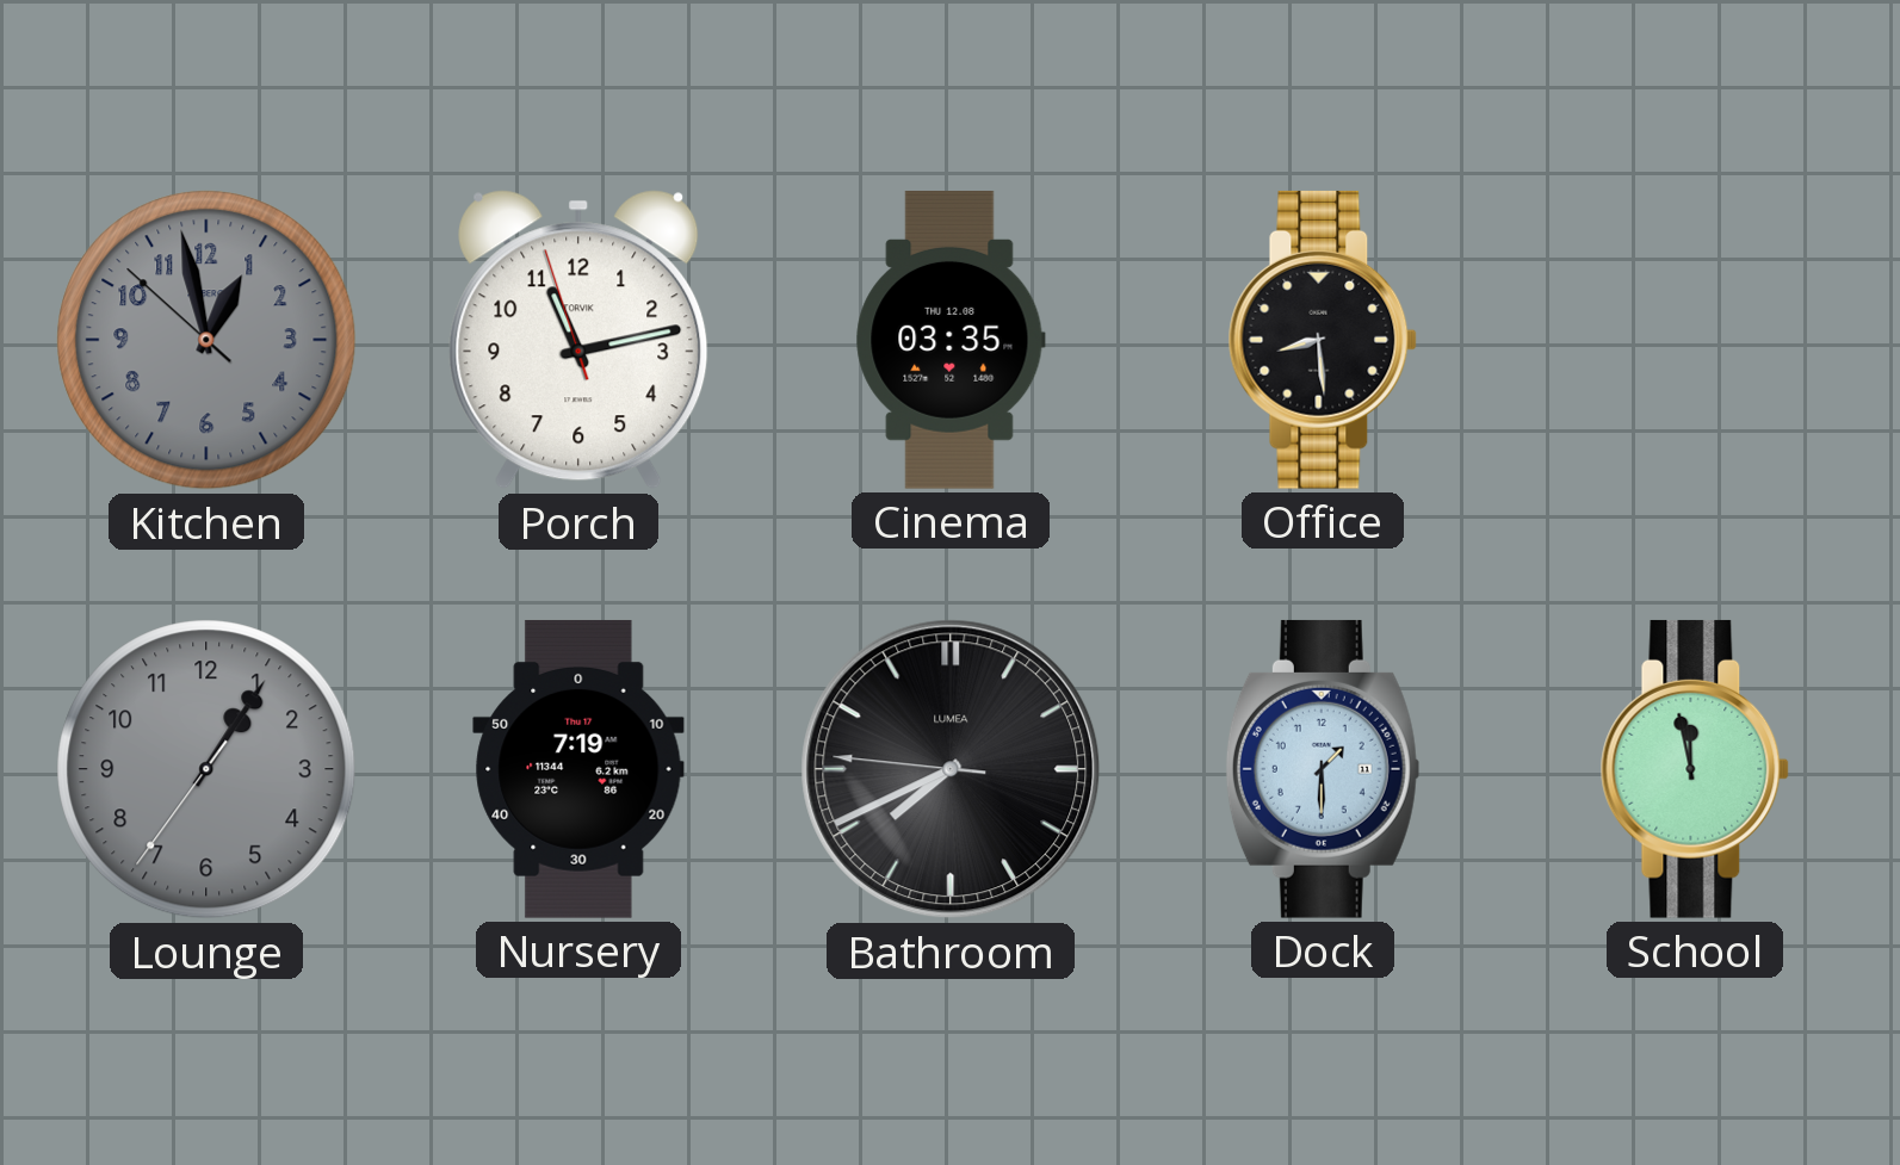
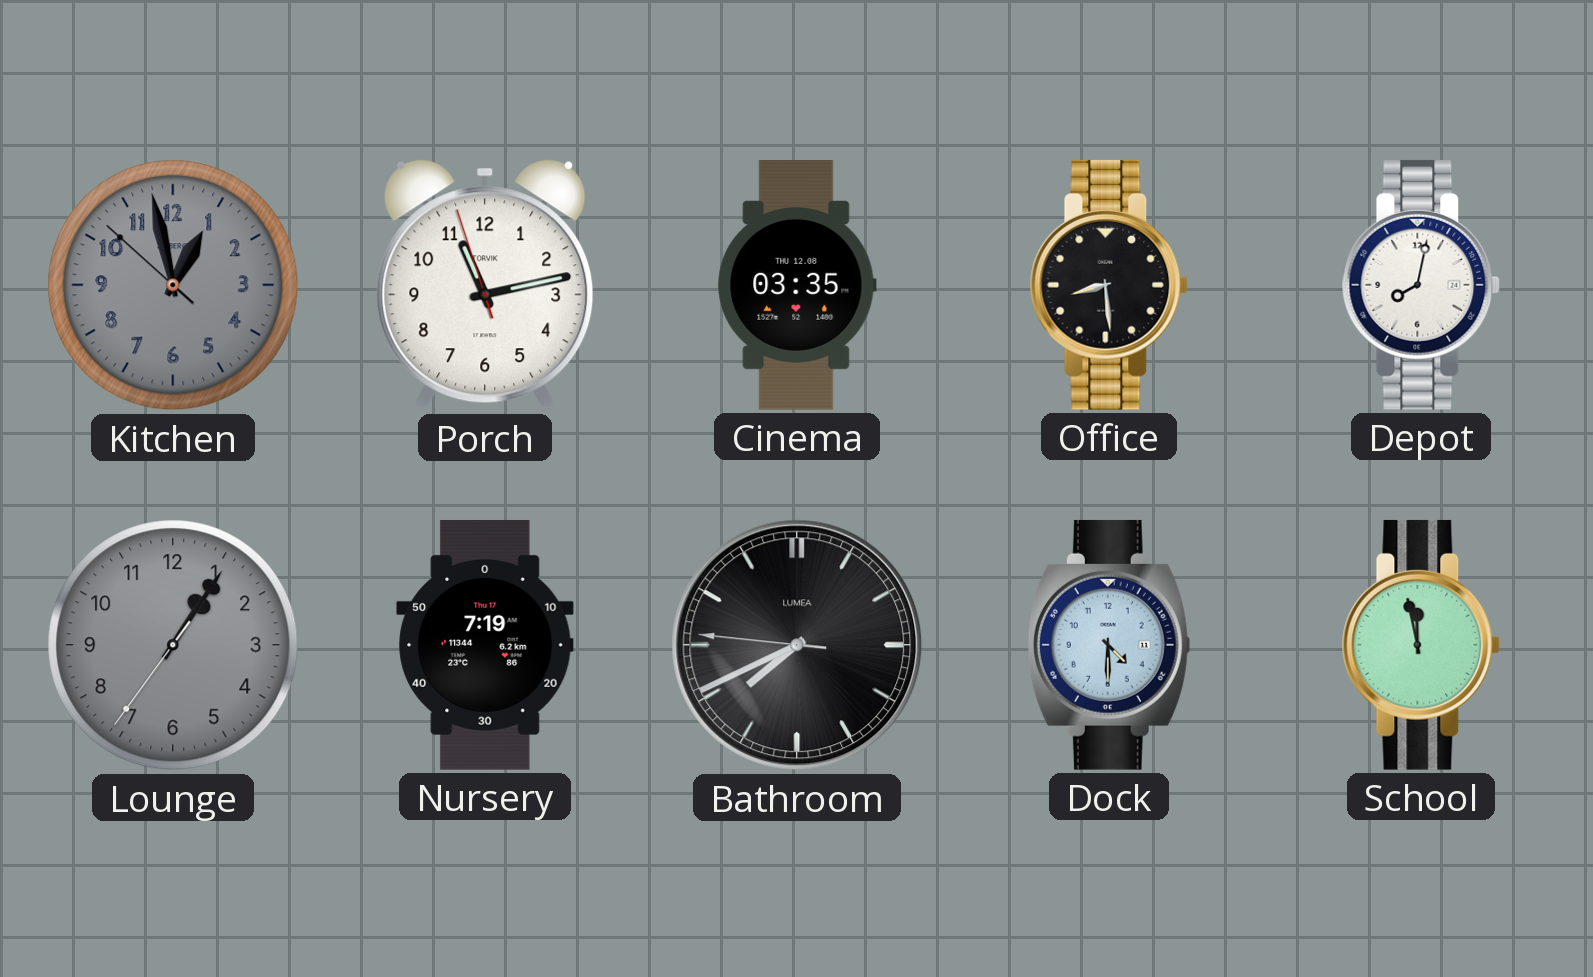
Depot: none -> 8:02 (1421, 285)
Dock: 1:30 -> 4:30 (1109, 645)
